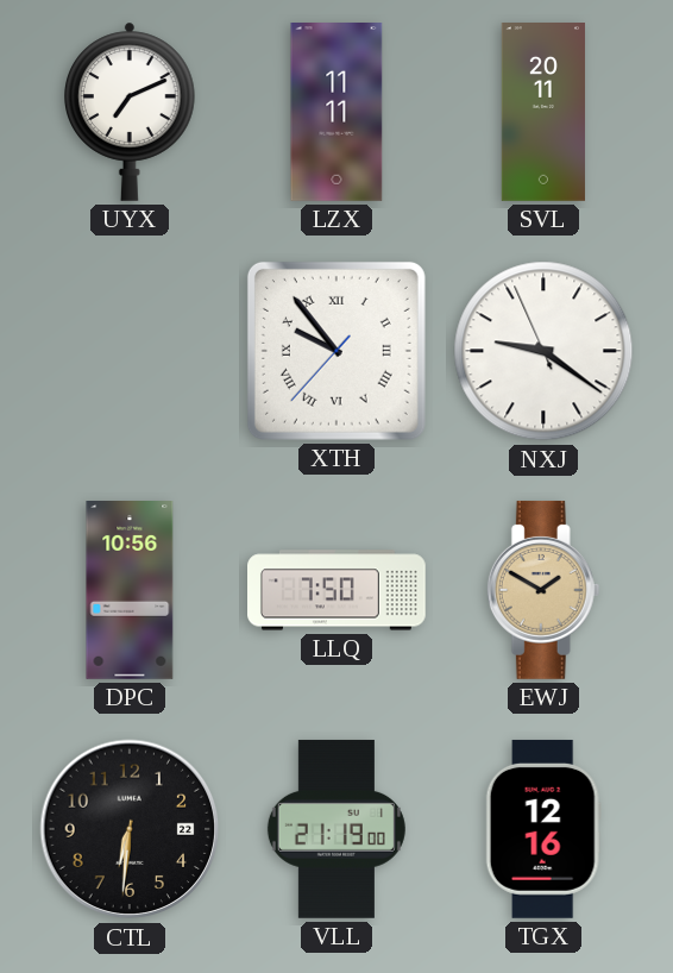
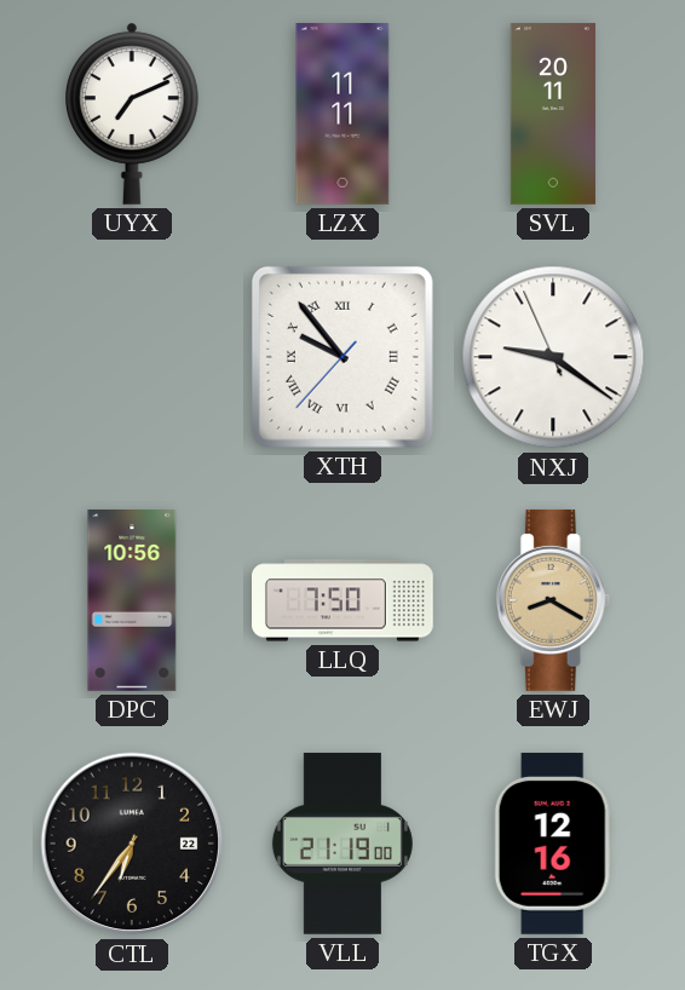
EWJ: 1:50 -> 8:20 (553, 600)
CTL: 6:31 -> 6:36 (132, 844)
